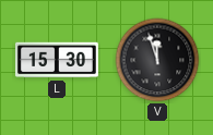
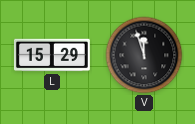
L: 15:30 -> 15:29 (52, 55)
